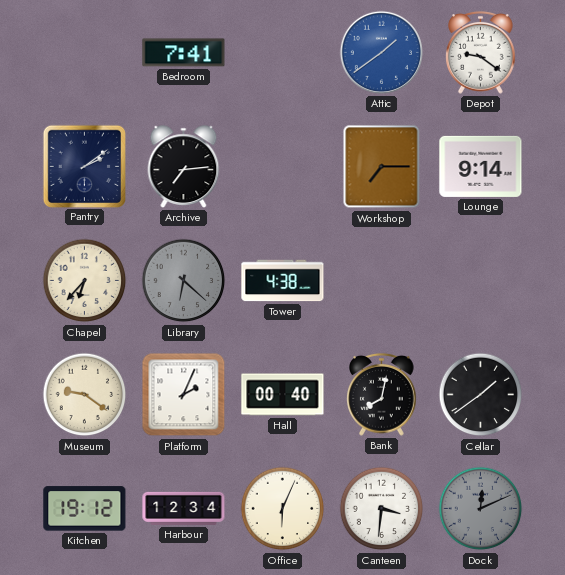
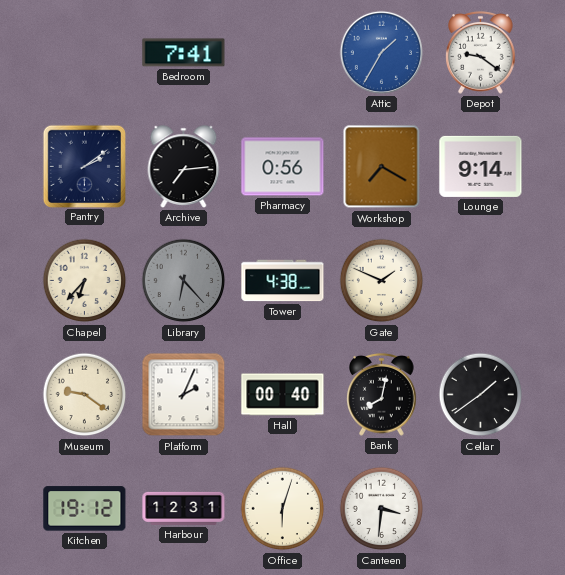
Attic: 1:39 -> 1:35 (381, 52)
Pharmacy: none -> 0:56 (283, 167)
Workshop: 7:15 -> 7:20 (382, 167)
Library: 6:22 -> 6:23 (184, 281)
Gate: none -> 1:49 (382, 281)
Harbour: 12:34 -> 12:31 (184, 508)
Office: 6:04 -> 6:03 (283, 509)
Dock: 12:11 -> none (481, 509)
